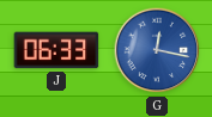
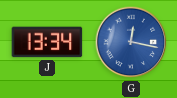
J: 06:33 -> 13:34 (47, 42)
